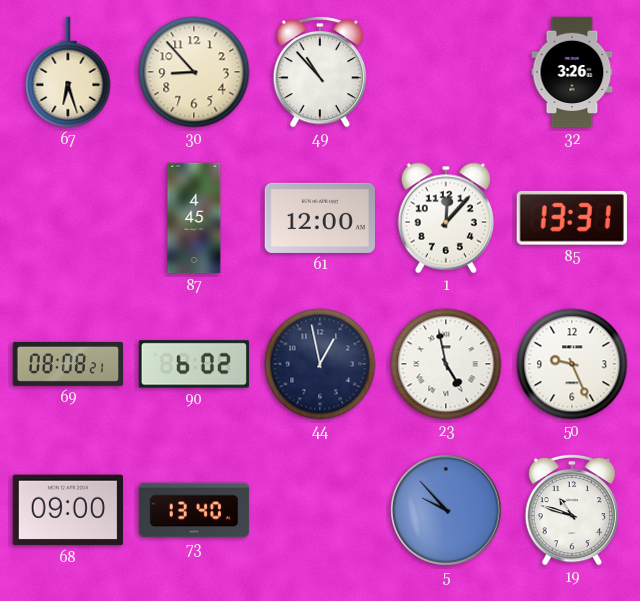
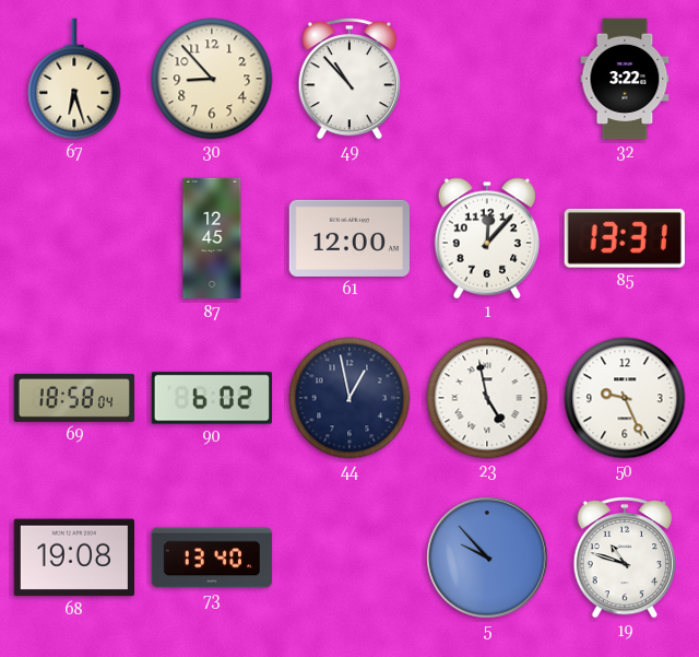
32: 3:26 -> 3:22 (625, 79)
87: 4:45 -> 12:45 (212, 238)
69: 08:08 -> 18:58 (74, 398)
68: 09:00 -> 19:08 (73, 558)
